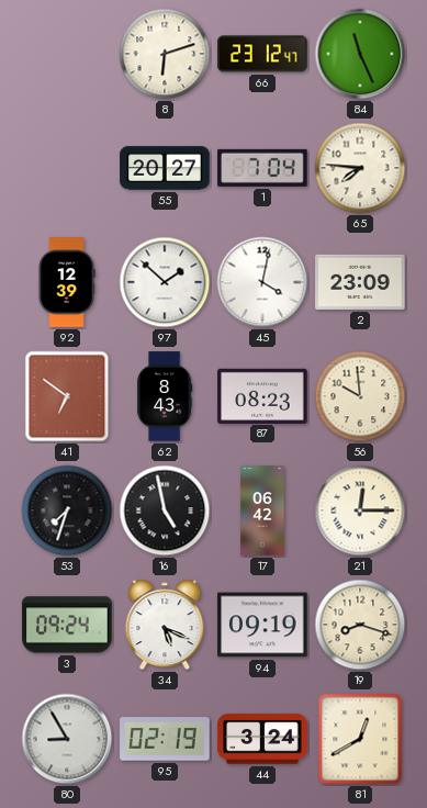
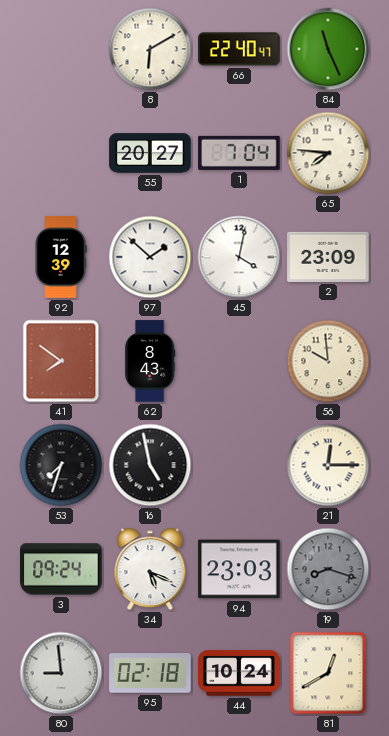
8: 6:12 -> 6:10 (150, 49)
66: 23:12 -> 22:40 (239, 49)
41: 6:51 -> 7:51 (61, 361)
87: 08:23 -> none (262, 395)
17: 06:42 -> none (262, 510)
94: 09:19 -> 23:03 (239, 569)
19 dial: cream -> grey (328, 569)
80: 8:55 -> 8:59 (61, 673)
95: 02:19 -> 02:18 (150, 673)
44: 3:24 -> 10:24 (239, 673)
